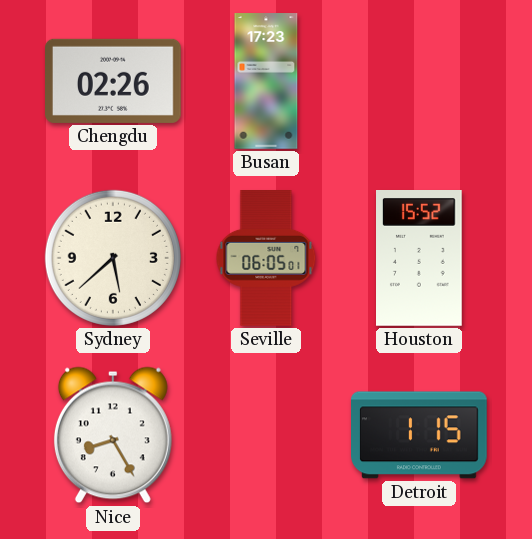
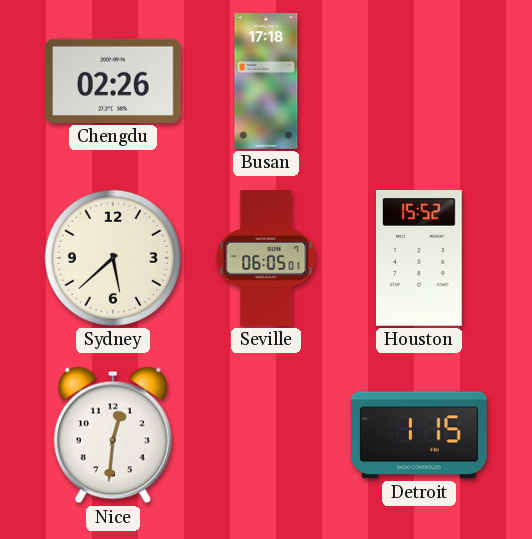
Busan: 17:23 -> 17:18 (266, 81)
Nice: 8:25 -> 12:31 (113, 435)
